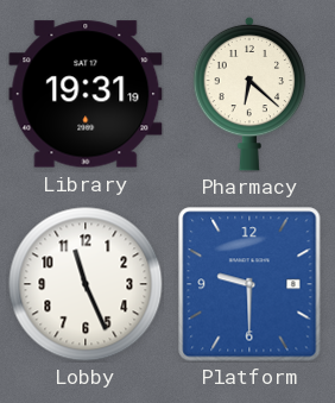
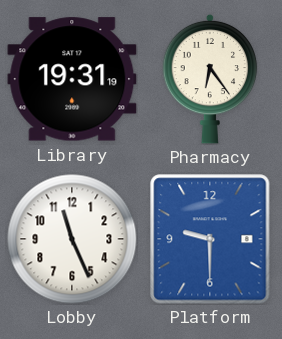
Pharmacy: 6:22 -> 6:24 (210, 79)
